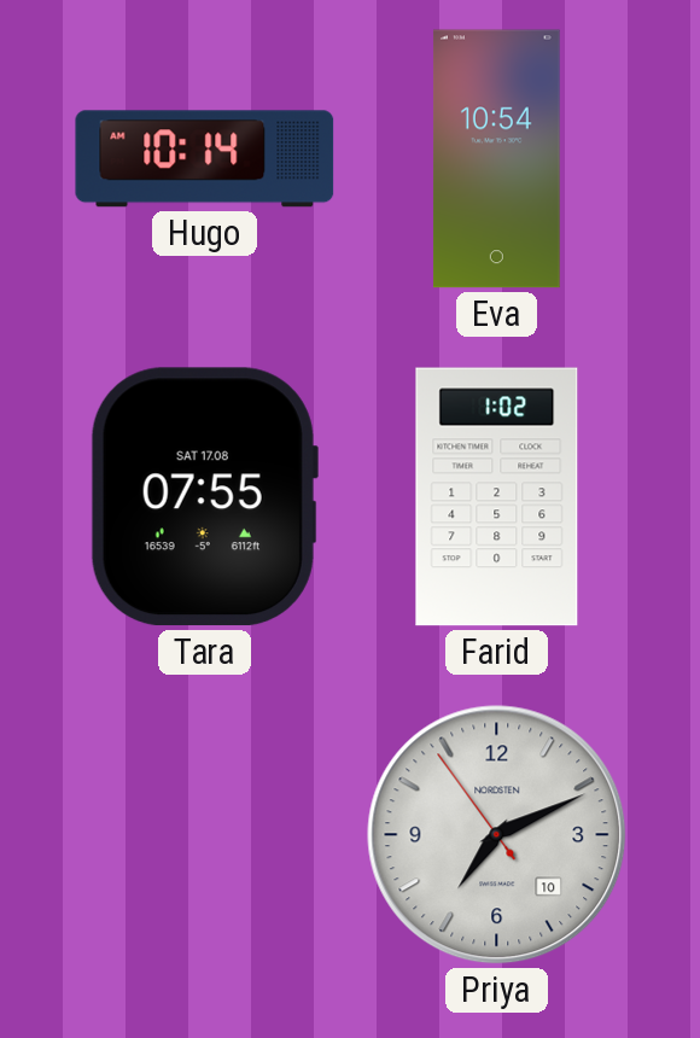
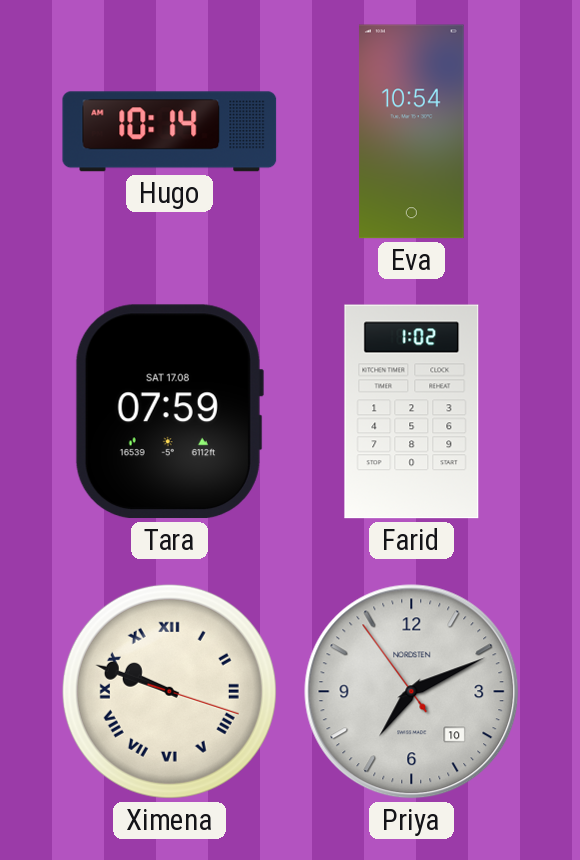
Tara: 07:55 -> 07:59 (169, 412)
Ximena: none -> 9:48 (169, 691)
